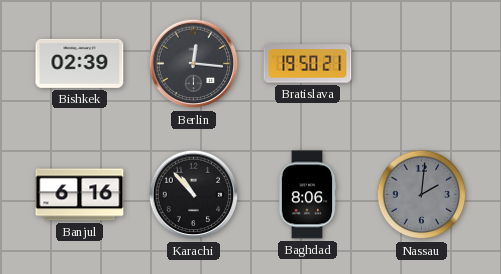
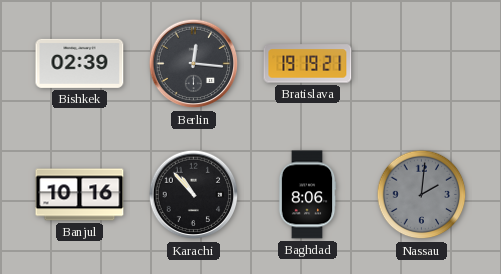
Bratislava: 19:50 -> 19:19 (308, 64)
Banjul: 6:16 -> 10:16 (80, 195)
